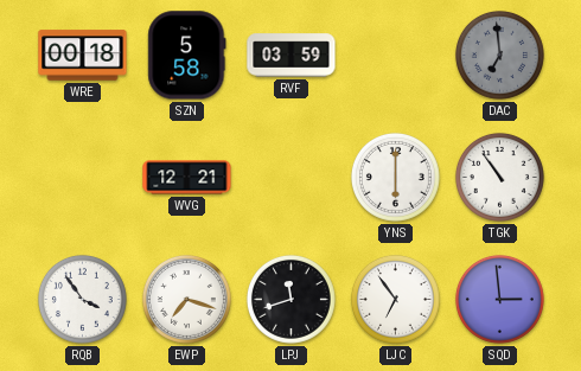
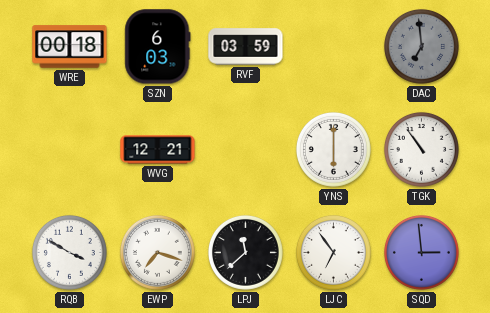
SZN: 5:58 -> 6:03 (158, 47)
RQB: 3:54 -> 3:50 (69, 252)
LPJ: 11:42 -> 11:38 (245, 252)
